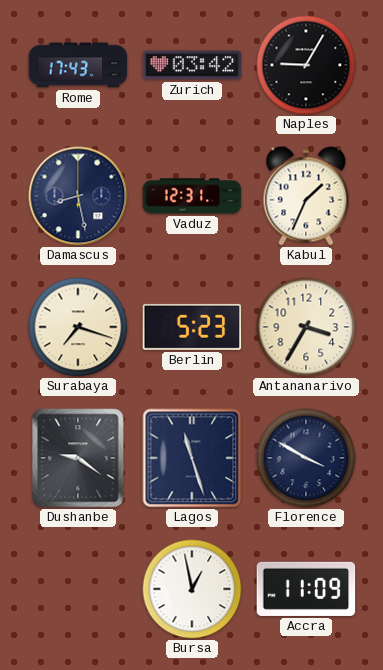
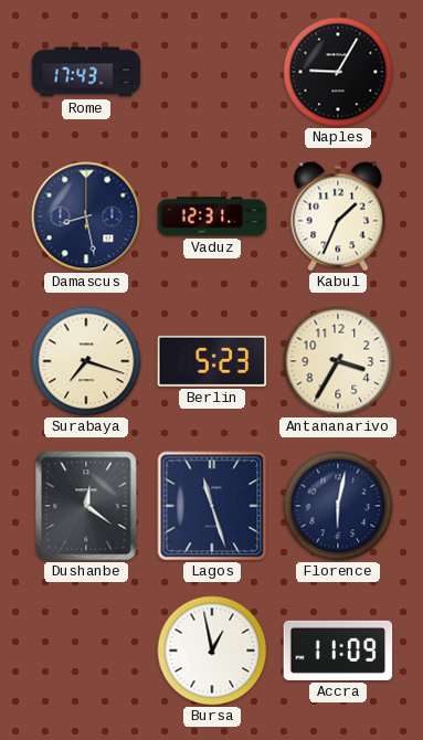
Zurich: 03:42 -> none (192, 65)
Dushanbe: 9:21 -> 12:21 (86, 506)
Florence: 3:50 -> 6:02 (338, 506)
